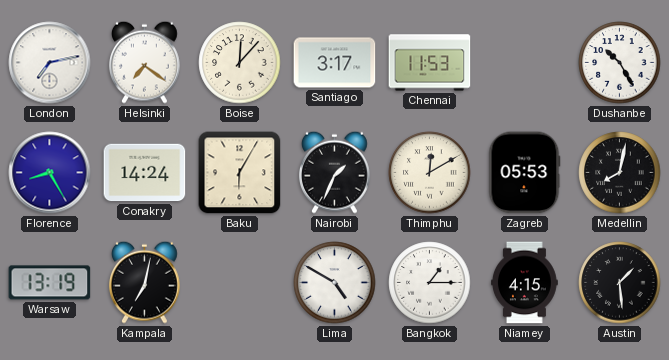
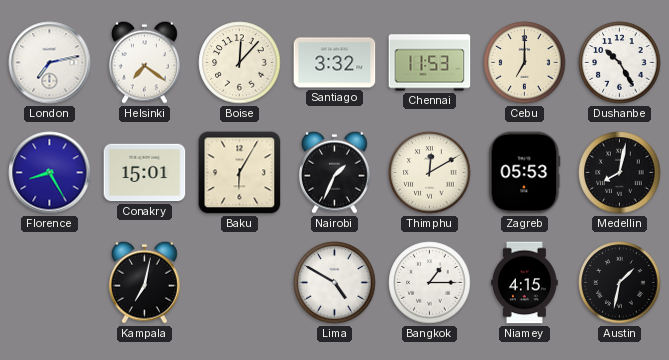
Santiago: 3:17 -> 3:32 (335, 63)
Cebu: none -> 7:00 (525, 63)
Conakry: 14:24 -> 15:01 (145, 173)
Warsaw: 13:19 -> none (50, 283)
Austin: 1:29 -> 1:32 (620, 283)
